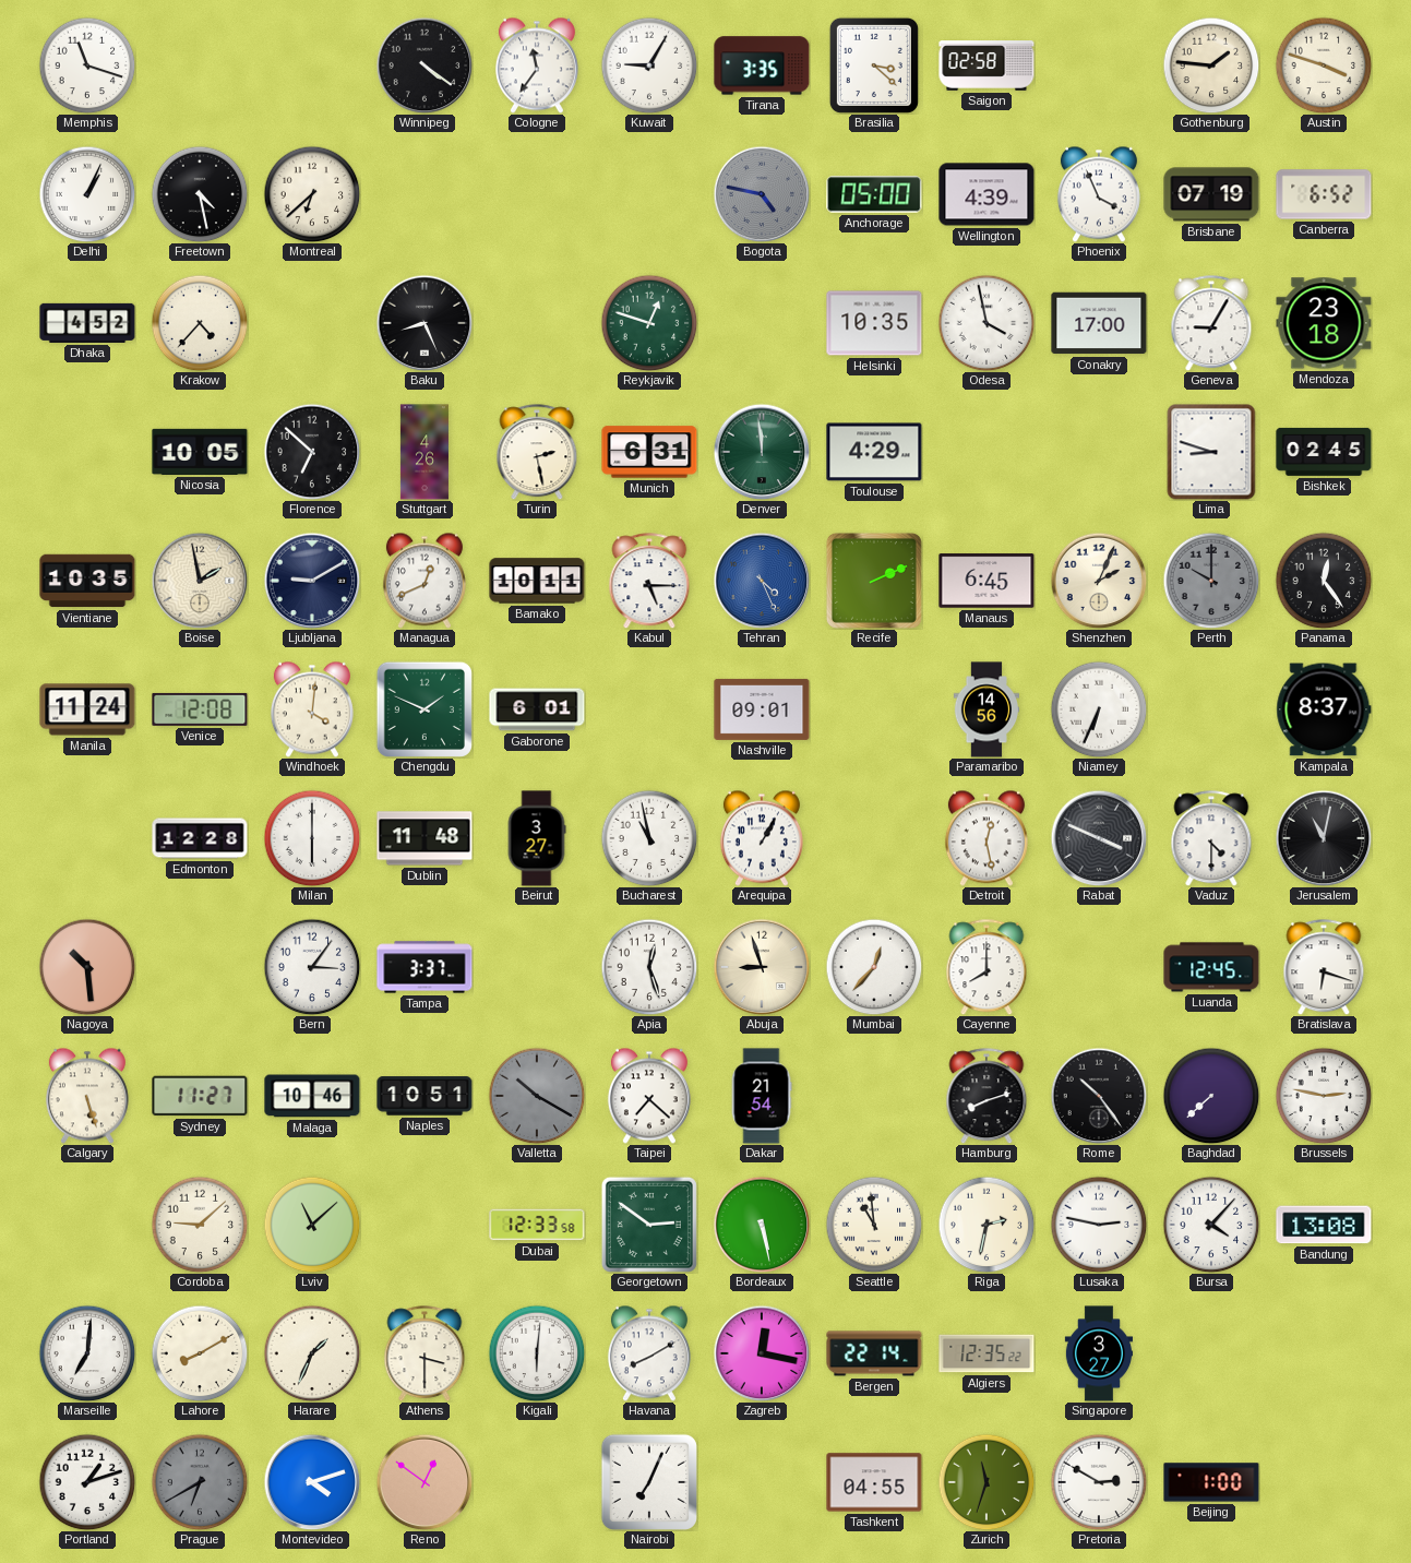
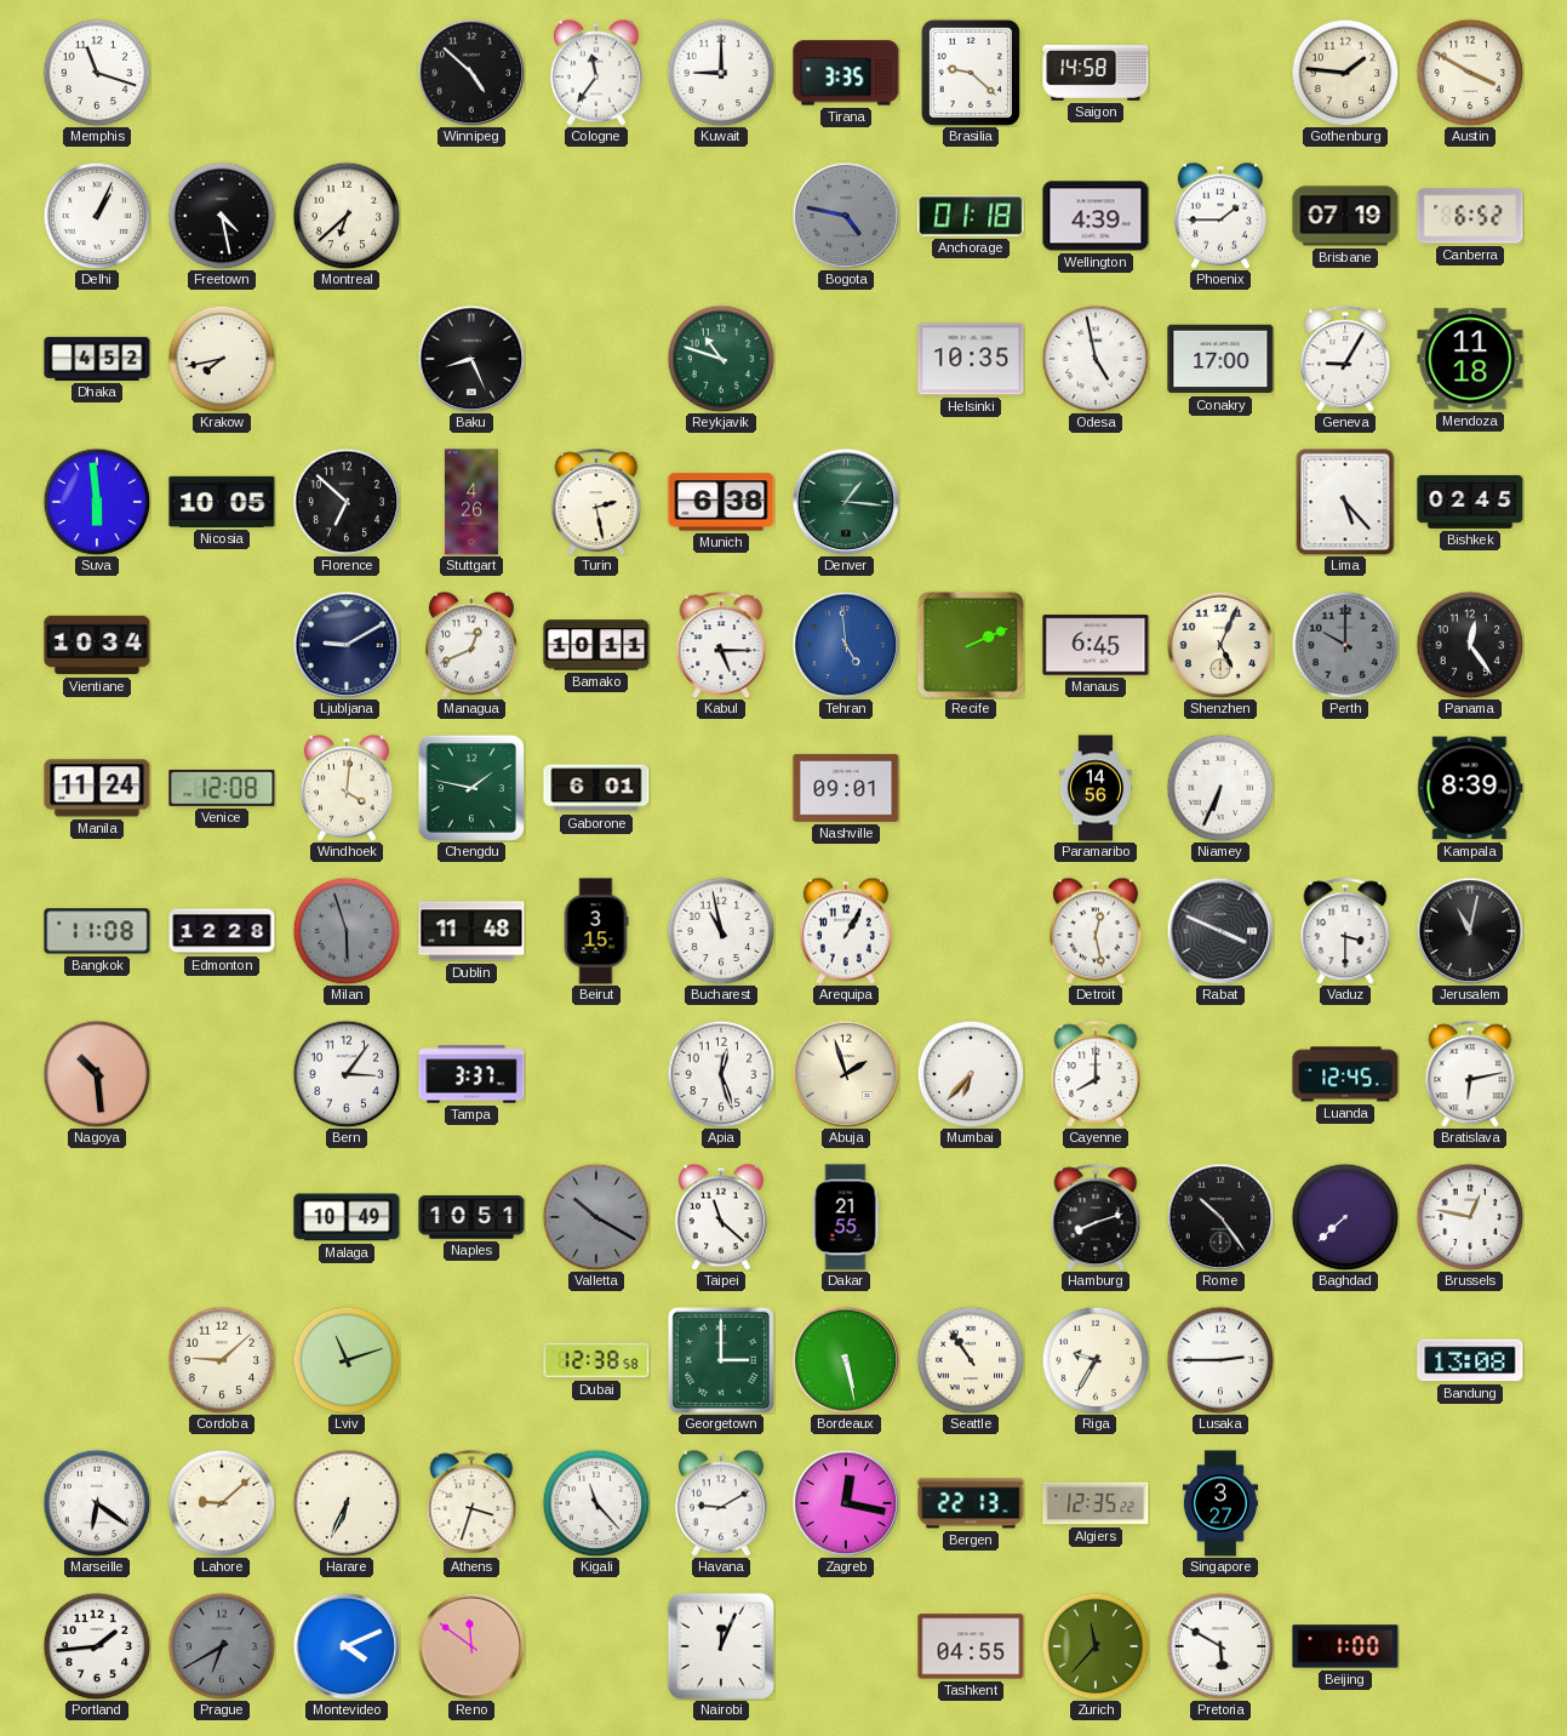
Winnipeg: 4:21 -> 4:52 (471, 73)
Kuwait: 9:05 -> 9:00 (721, 73)
Brasilia: 3:22 -> 9:22 (971, 73)
Saigon: 02:58 -> 14:58 (1096, 73)
Austin: 3:48 -> 3:50 (1470, 73)
Anchorage: 05:00 -> 01:18 (971, 216)
Phoenix: 3:56 -> 1:45 (1220, 216)
Krakow: 4:37 -> 7:43 (222, 359)
Reykjavik: 12:48 -> 10:48 (721, 359)
Odesa: 3:58 -> 4:58 (1096, 359)
Mendoza: 23:18 -> 11:18 (1470, 359)
Suva: none -> 5:59 (97, 502)
Munich: 6:31 -> 6:38 (721, 502)
Denver: 11:59 -> 1:16 (846, 502)
Toulouse: 4:29 -> none (874, 452)
Lima: 8:48 -> 5:23 (1345, 502)
Vientiane: 10:35 -> 10:34 (97, 645)
Boise: 1:58 -> none (200, 581)
Tehran: 4:26 -> 4:59 (846, 645)
Shenzhen: 2:04 -> 5:04 (1220, 645)
Chengdu: 1:49 -> 1:47 (470, 787)
Kampala: 8:37 -> 8:39 (1470, 788)
Bangkok: none -> 11:08 (97, 931)
Milan: 6:00 -> 5:57 (347, 931)
Milan dial: white -> grey (347, 931)
Beirut: 3:27 -> 3:15 (596, 931)
Vaduz: 4:30 -> 3:30 (1345, 931)
Abuja: 8:57 -> 1:57 (846, 1074)
Mumbai: 12:37 -> 6:37 (971, 1074)
Bratislava: 6:18 -> 6:13 (1470, 1074)
Calgary: 5:27 -> none (87, 1096)
Sydney: 11:27 -> none (200, 1096)
Malaga: 10:46 -> 10:49 (347, 1217)
Taipei: 7:22 -> 11:22 (721, 1217)
Dakar: 21:54 -> 21:55 (846, 1217)
Brussels: 2:47 -> 12:47 (1470, 1217)
Lviv: 11:08 -> 11:12 (347, 1360)
Dubai: 12:33 -> 12:38 (596, 1360)
Georgetown: 2:51 -> 3:00 (721, 1360)
Seattle: 10:59 -> 10:54 (971, 1360)
Riga: 2:32 -> 9:35 (1096, 1360)
Lusaka: 2:47 -> 2:45 (1220, 1360)
Bursa: 4:07 -> none (1211, 1225)
Marseille: 7:01 -> 6:21 (97, 1503)
Lahore: 8:10 -> 9:08 (222, 1503)
Harare: 1:34 -> 6:34 (347, 1503)
Athens: 3:30 -> 3:33 (471, 1503)
Kigali: 6:01 -> 11:23 (596, 1503)
Havana: 8:10 -> 9:10 (721, 1503)
Bergen: 22:14 -> 22:13 (971, 1503)
Portland: 1:12 -> 1:44 (97, 1646)
Montevideo: 4:12 -> 4:11 (347, 1646)
Reno: 12:51 -> 11:51 (471, 1646)
Nairobi: 7:04 -> 12:04 (720, 1645)
Zurich: 11:33 -> 11:37 (1096, 1646)
Pretoria: 2:50 -> 5:50 (1220, 1646)
